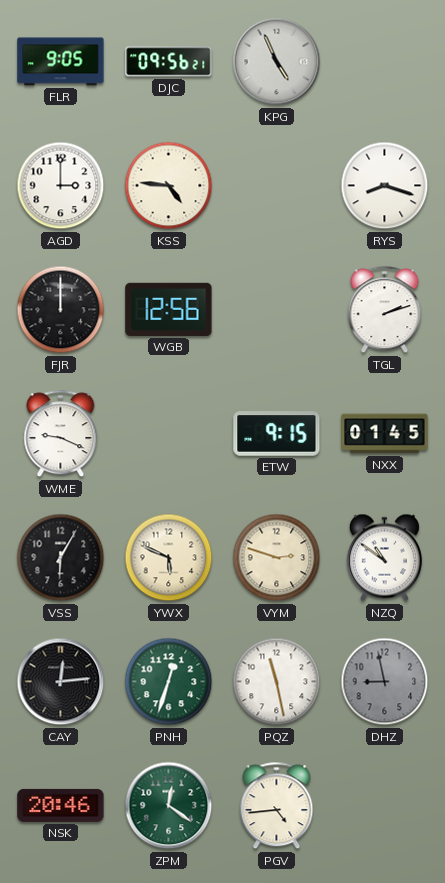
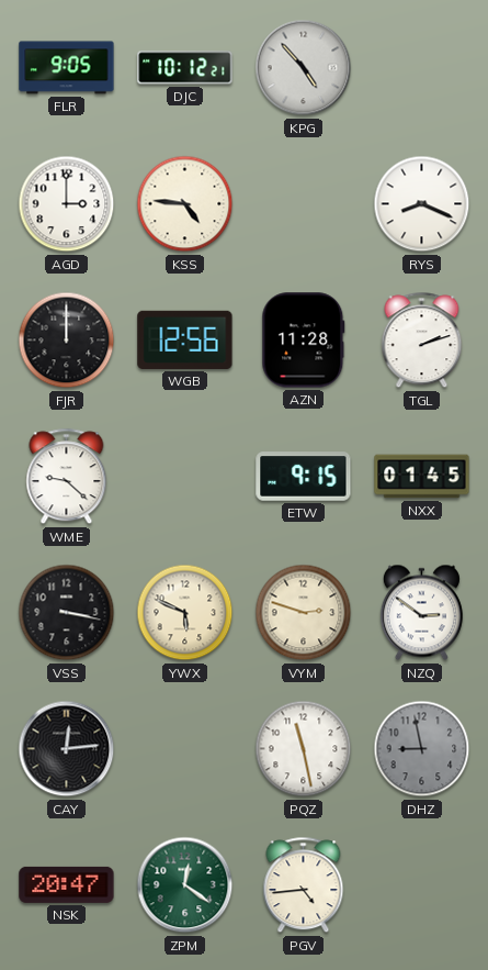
DJC: 09:56 -> 10:12 (185, 68)
KPG: 4:56 -> 4:53 (304, 68)
RYS: 8:18 -> 8:19 (422, 204)
AZN: none -> 11:28 (304, 341)
WME: 9:19 -> 9:22 (67, 477)
VSS: 6:05 -> 3:17 (67, 613)
NZQ: 10:51 -> 2:51 (421, 613)
PNH: 12:33 -> none (169, 682)
NSK: 20:46 -> 20:47 (67, 884)
